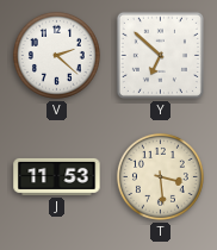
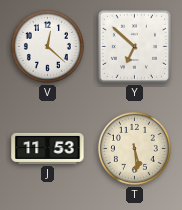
V: 2:22 -> 12:22 (47, 46)
T: 3:29 -> 5:29 (134, 148)
